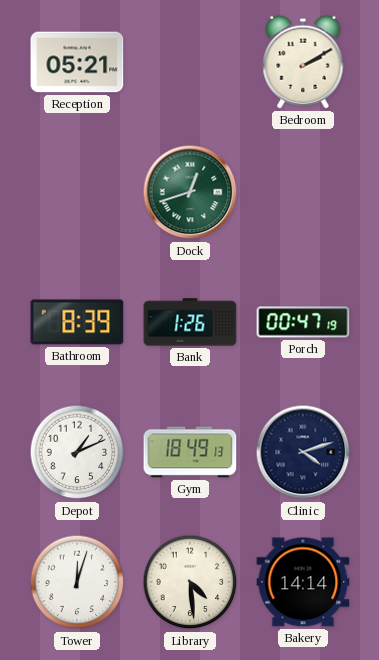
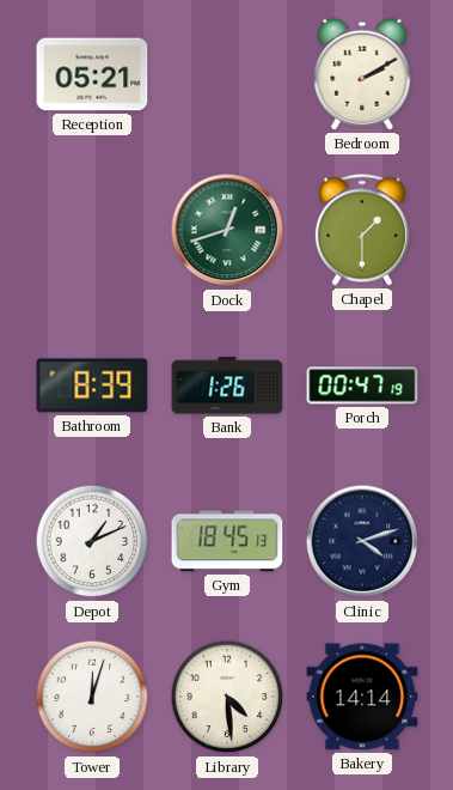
Chapel: none -> 1:30 (362, 230)
Gym: 18:49 -> 18:45 (227, 541)
